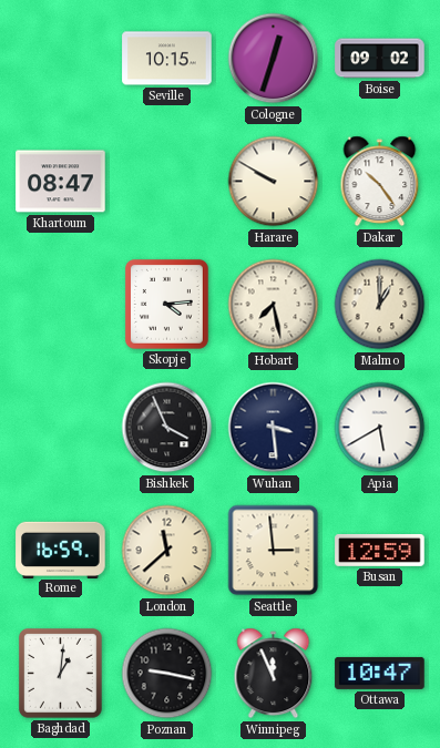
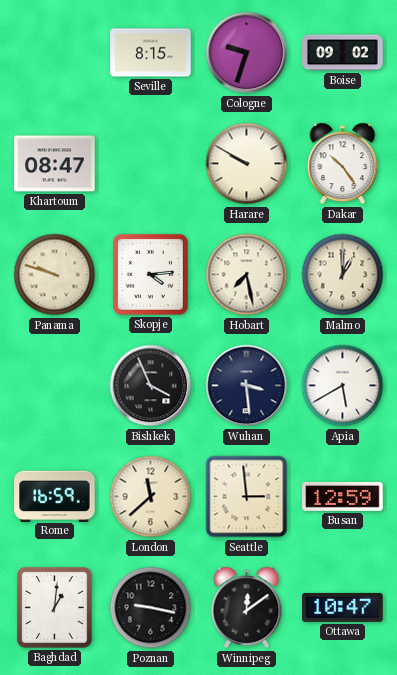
Seville: 10:15 -> 8:15 (151, 53)
Cologne: 12:33 -> 9:33 (247, 53)
Panama: none -> 9:48 (55, 275)
Winnipeg: 11:56 -> 12:09 (247, 608)
